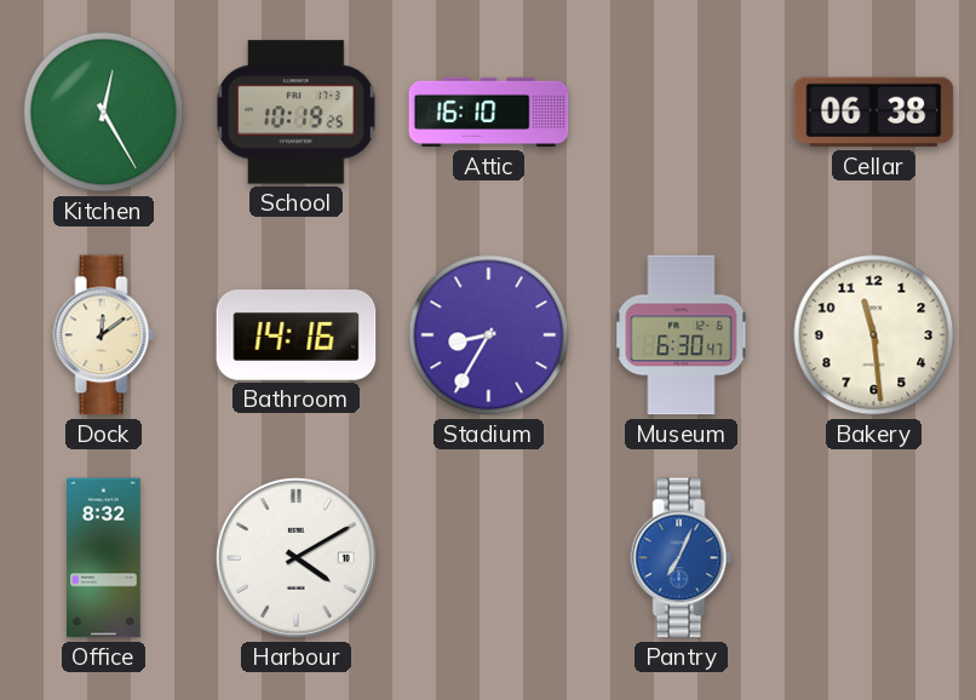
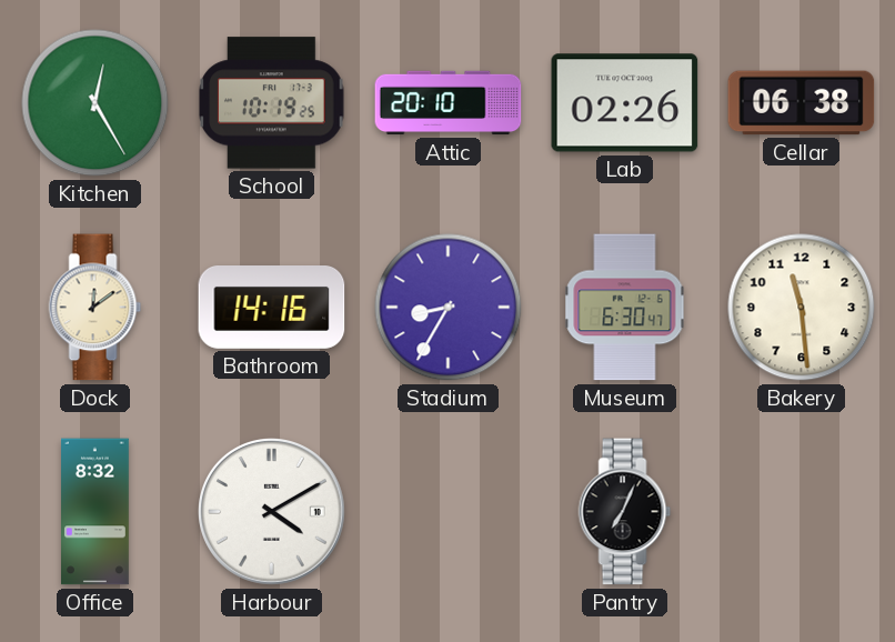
Attic: 16:10 -> 20:10 (449, 103)
Lab: none -> 02:26 (625, 103)
Pantry dial: blue -> black (625, 512)
